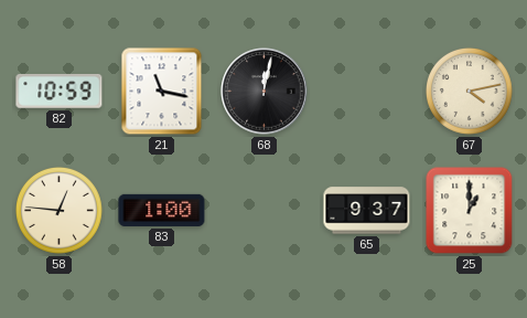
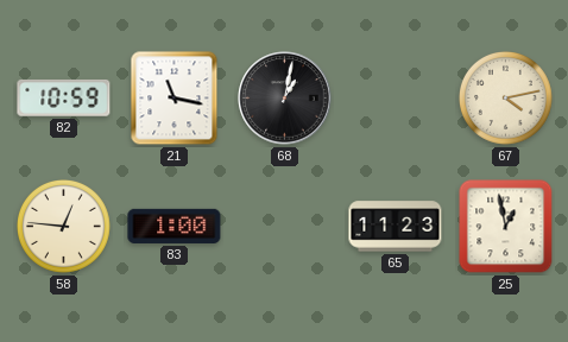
68: 12:02 -> 1:02 (285, 99)
65: 9:37 -> 11:23 (396, 227)
25: 1:00 -> 12:58 (506, 227)
